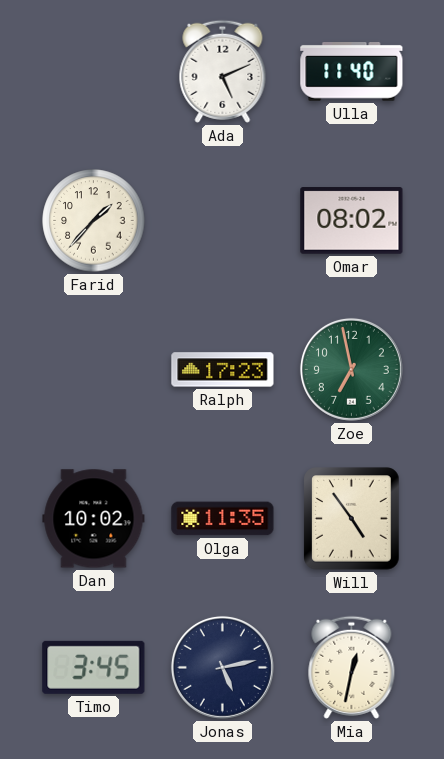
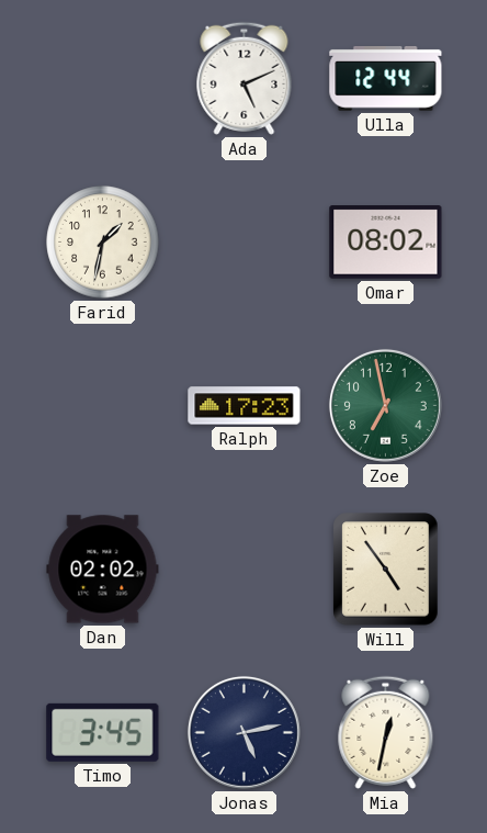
Ulla: 11:40 -> 12:44 (386, 79)
Farid: 1:37 -> 1:32 (103, 243)
Dan: 10:02 -> 02:02 (103, 570)
Olga: 11:35 -> none (223, 519)
